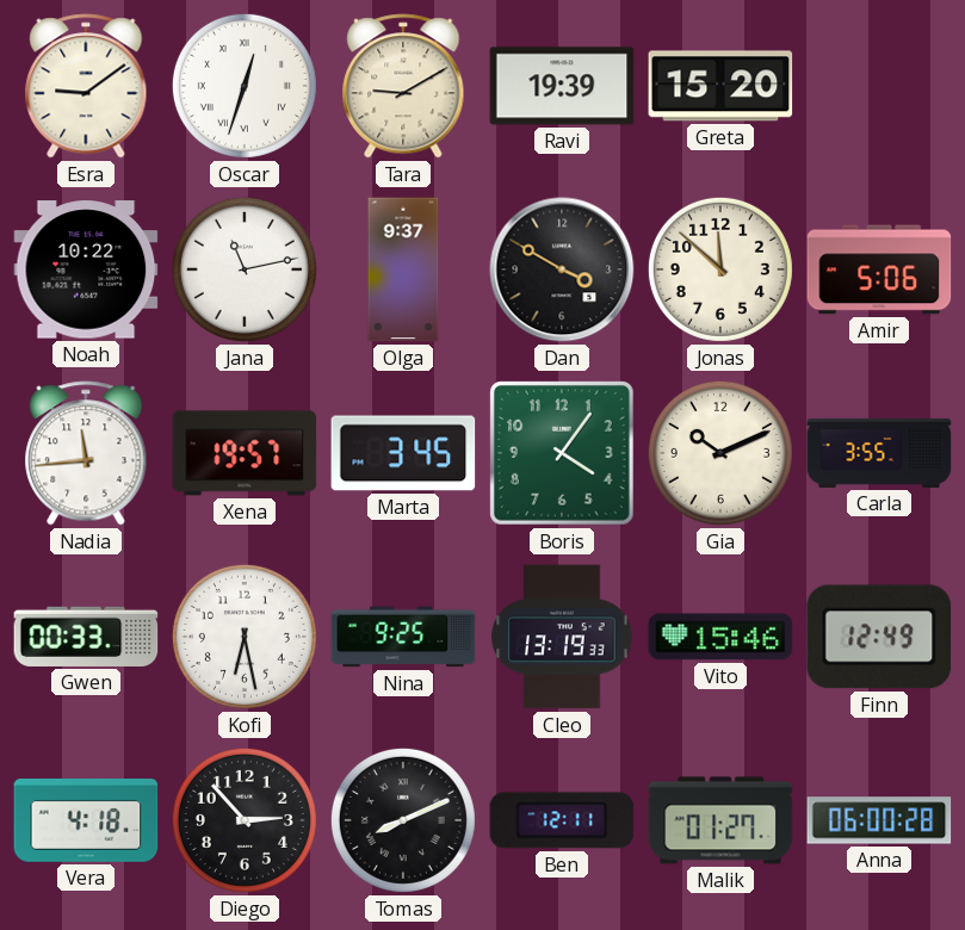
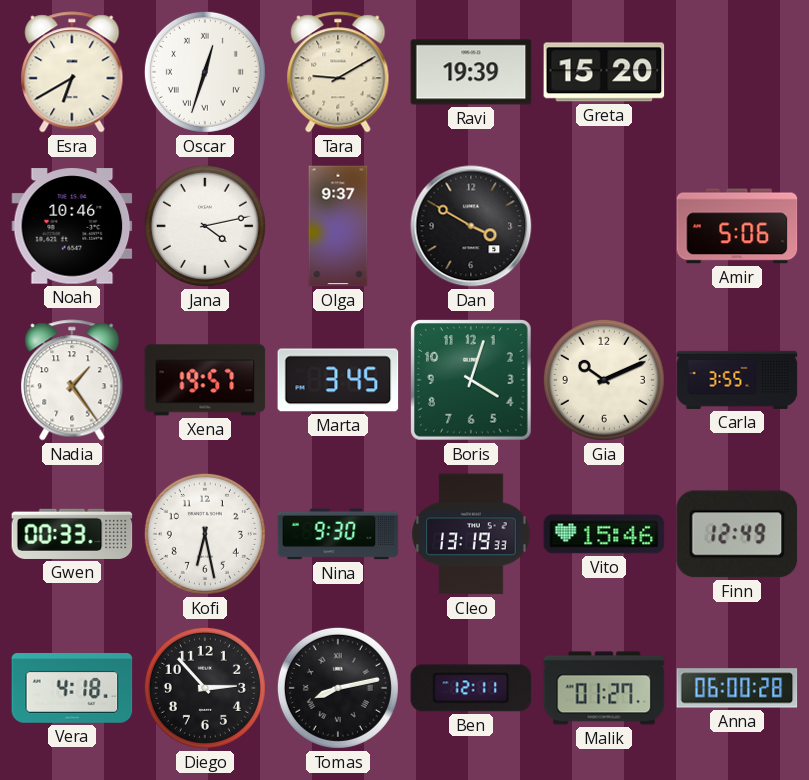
Esra: 9:09 -> 6:40 (72, 72)
Noah: 10:22 -> 10:46 (72, 226)
Jana: 11:13 -> 4:13 (205, 226)
Jonas: 11:52 -> none (720, 269)
Nadia: 11:44 -> 1:24 (72, 380)
Boris: 4:06 -> 4:03 (471, 380)
Nina: 9:25 -> 9:30 (338, 534)
Tomas: 8:11 -> 8:13 (338, 688)
